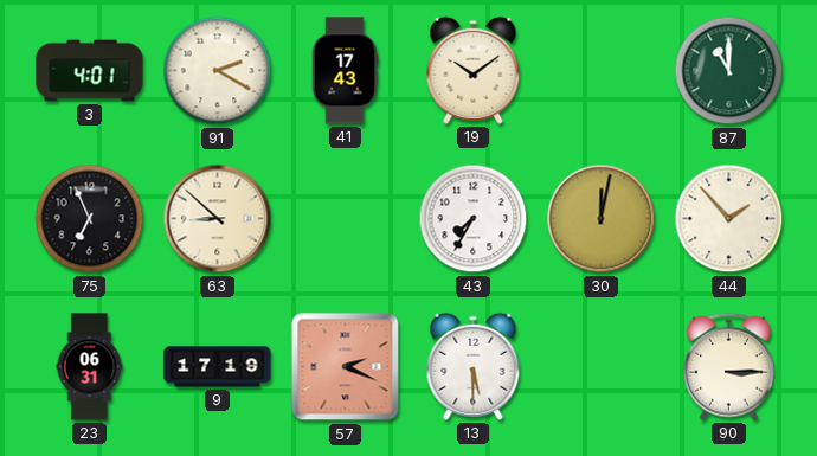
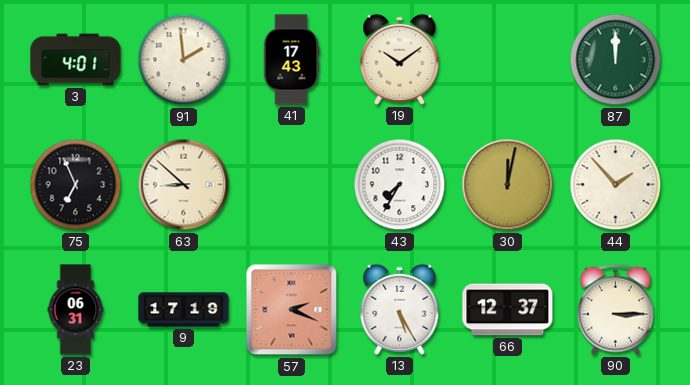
91: 2:20 -> 1:59 (184, 60)
87: 11:00 -> 12:00 (616, 60)
13: 5:30 -> 5:25 (400, 309)
66: none -> 12:37 (508, 310)
